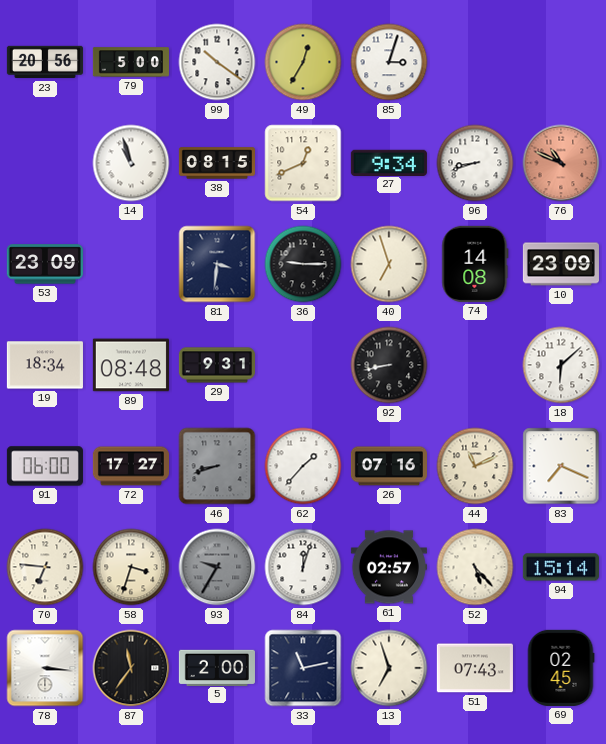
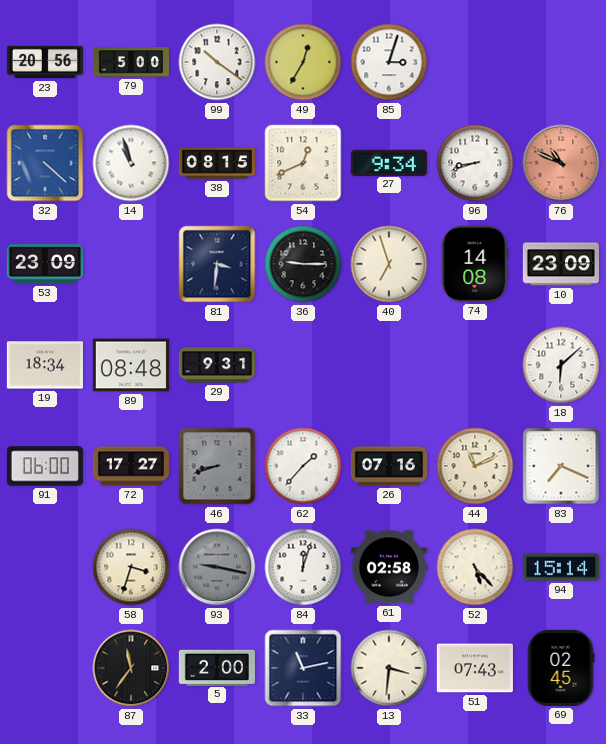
32: none -> 4:22 (45, 163)
92: 8:43 -> none (389, 365)
70: 6:46 -> none (45, 567)
93: 9:35 -> 9:17 (217, 567)
61: 02:57 -> 02:58 (389, 567)
78: 3:16 -> none (45, 668)
13: 6:57 -> 3:31 (389, 668)
